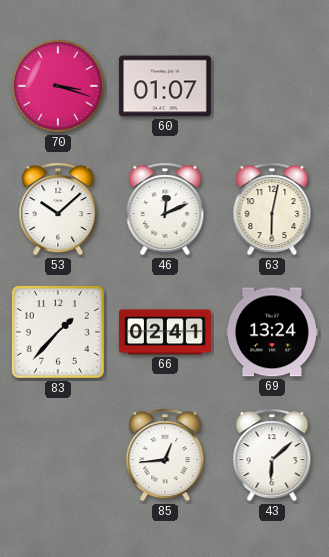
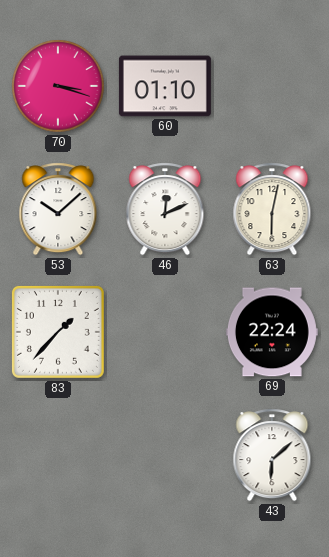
60: 01:07 -> 01:10 (165, 86)
66: 02:41 -> none (165, 332)
69: 13:24 -> 22:24 (272, 332)
85: 12:44 -> none (165, 455)
